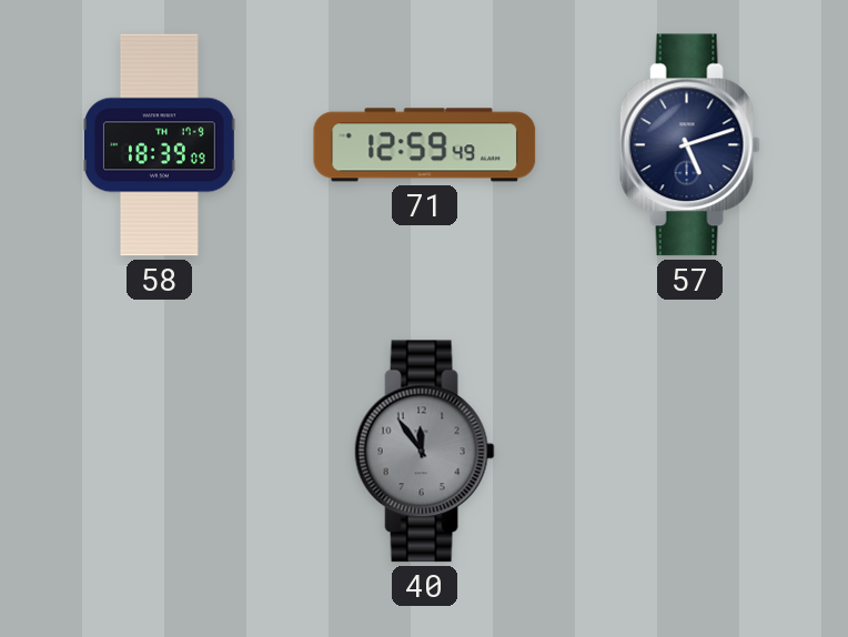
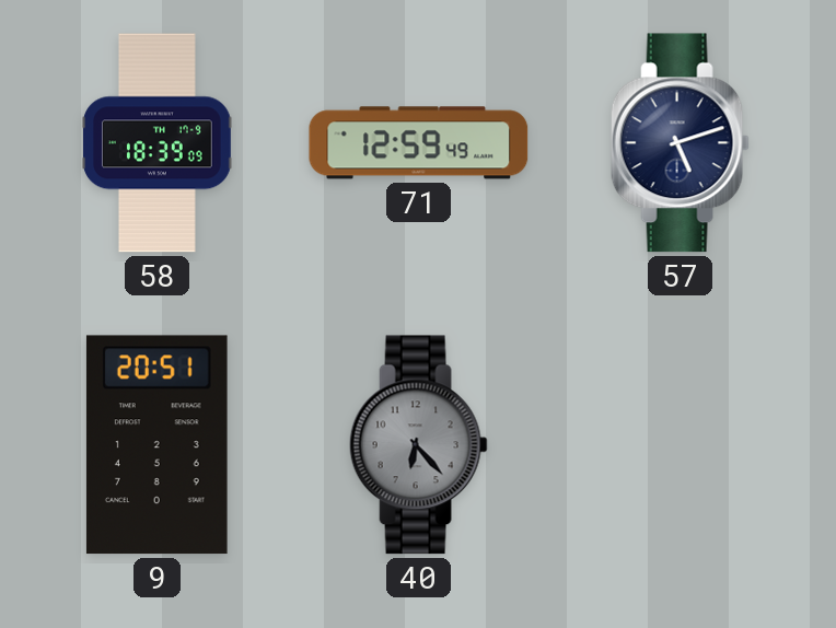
9: none -> 20:51 (156, 445)
40: 11:54 -> 6:23 (418, 445)
